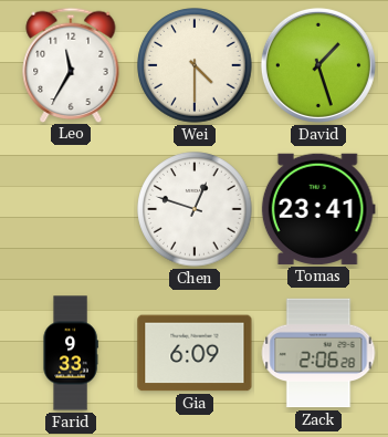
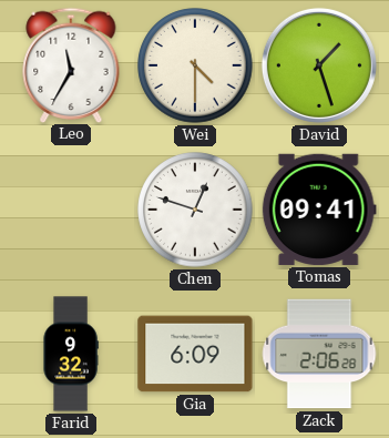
Tomas: 23:41 -> 09:41 (319, 210)
Farid: 9:33 -> 9:32 (71, 354)
